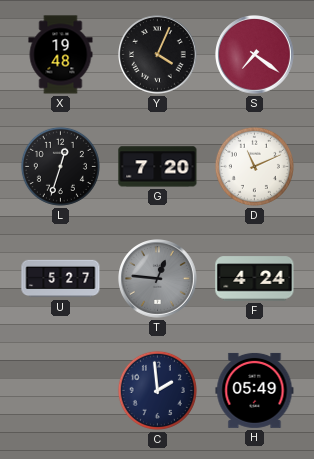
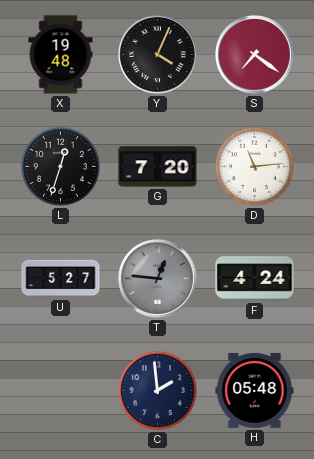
D: 11:11 -> 11:14 (254, 166)
H: 05:49 -> 05:48 (255, 390)
